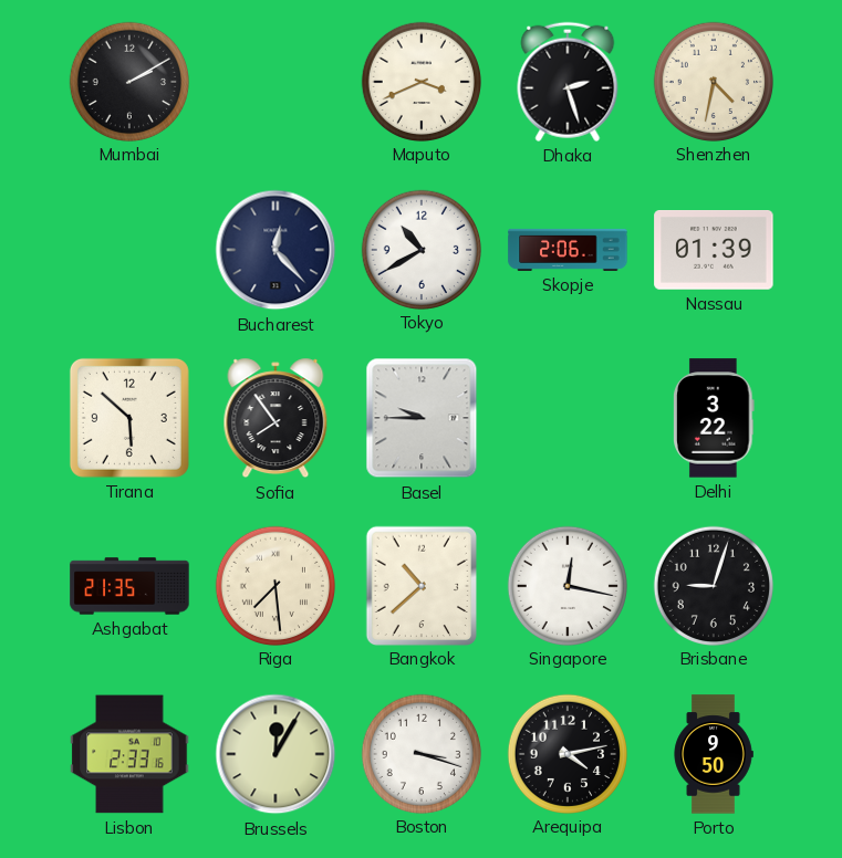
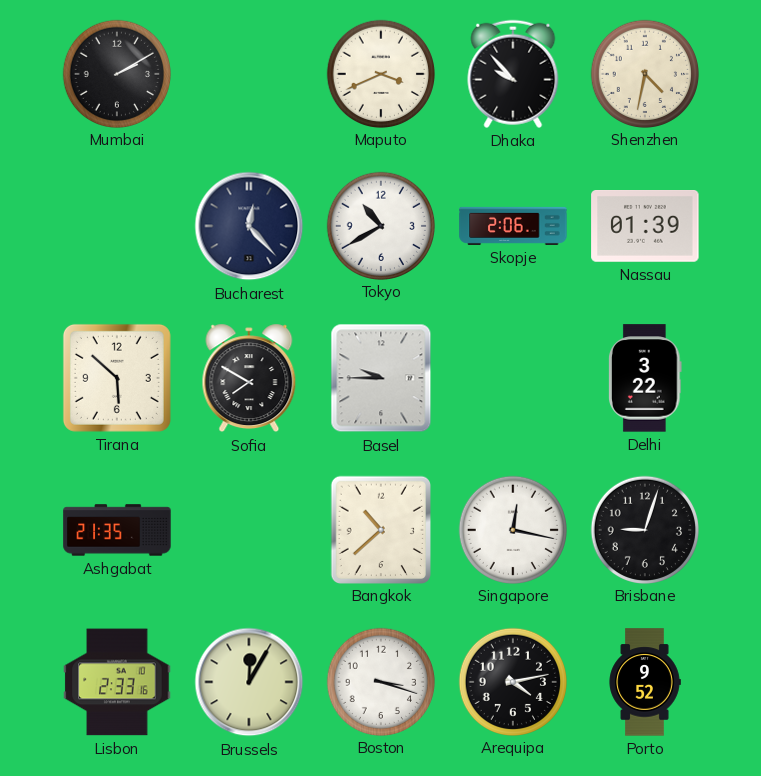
Dhaka: 2:27 -> 9:53 (513, 74)
Sofia: 7:54 -> 7:50 (249, 378)
Riga: 7:29 -> none (274, 585)
Porto: 9:50 -> 9:52 (645, 682)
